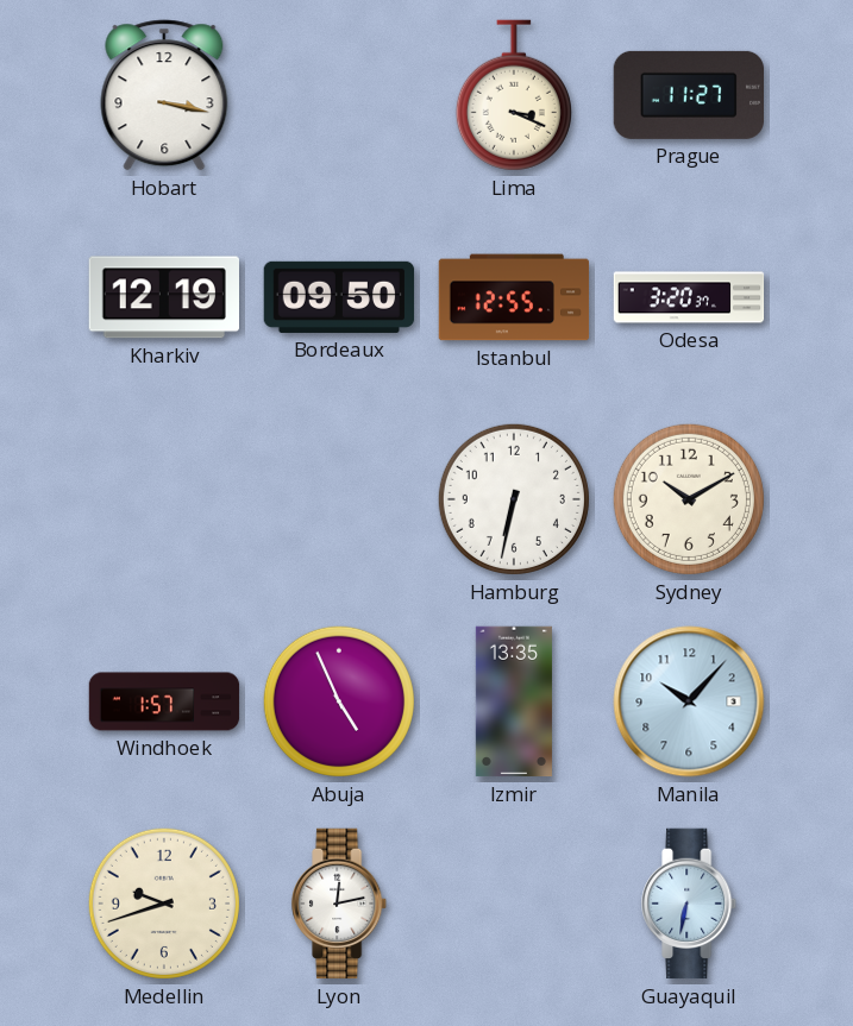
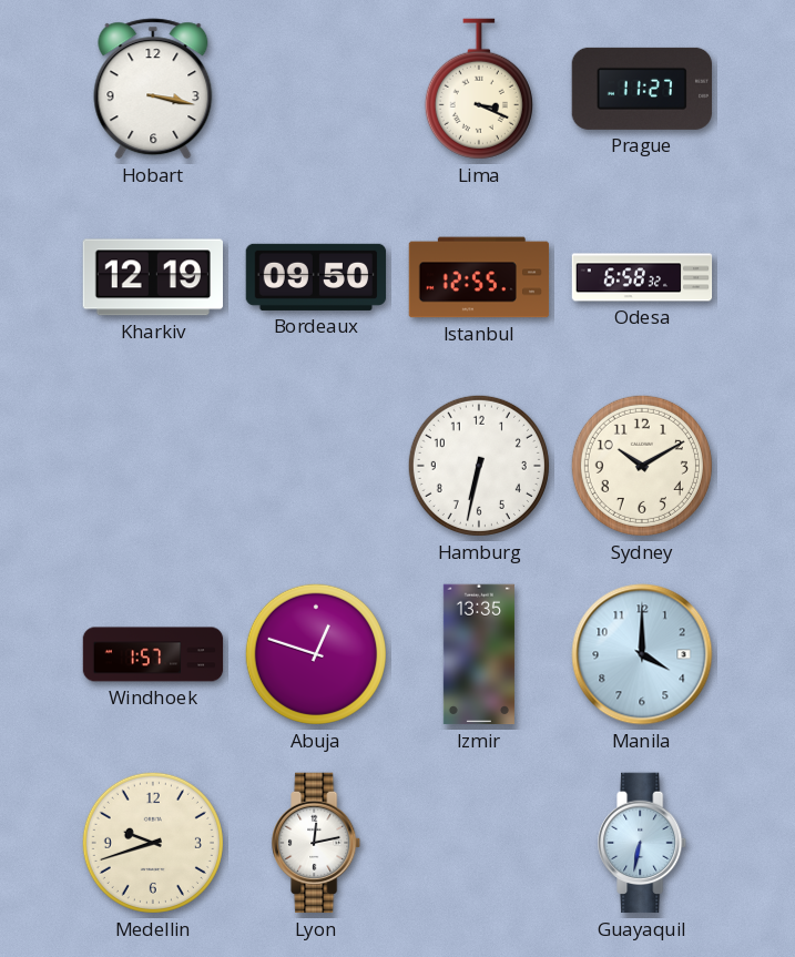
Odesa: 3:20 -> 6:58 (642, 277)
Abuja: 4:56 -> 12:48 (316, 654)
Manila: 10:07 -> 4:00 (642, 654)
